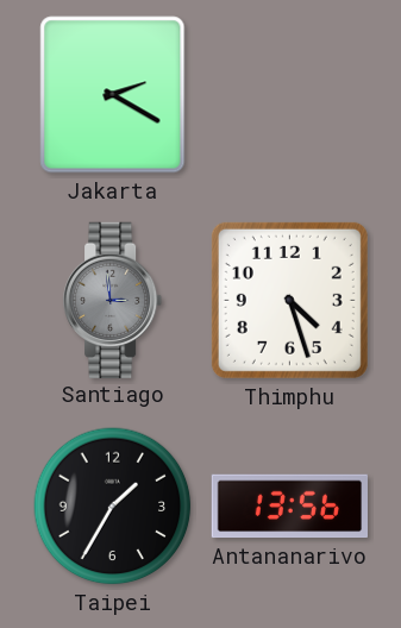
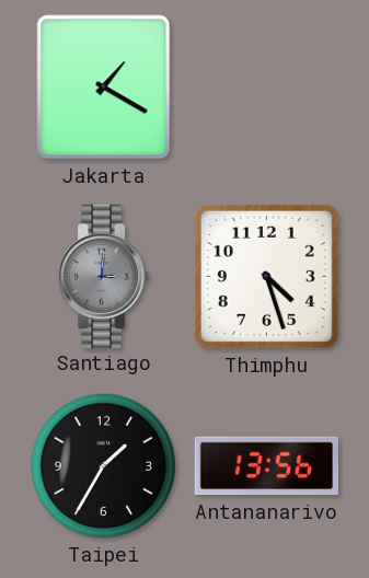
Jakarta: 2:20 -> 1:20 (104, 88)
Santiago: 2:59 -> 3:01 (105, 276)
